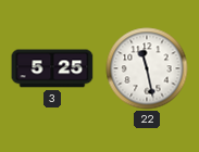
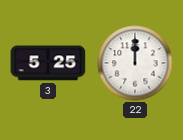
22: 11:28 -> 12:00 (135, 63)
